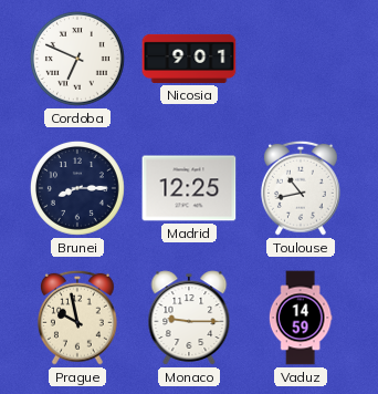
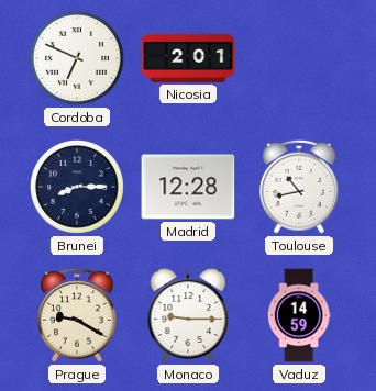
Nicosia: 9:01 -> 2:01 (188, 58)
Madrid: 12:25 -> 12:28 (188, 187)
Prague: 9:58 -> 9:20 (77, 315)
